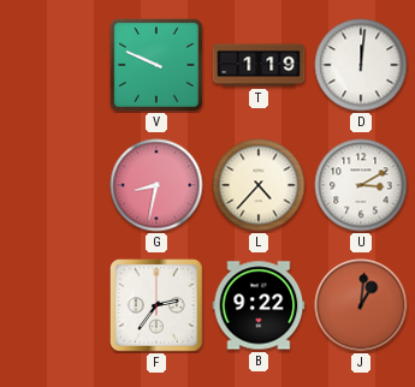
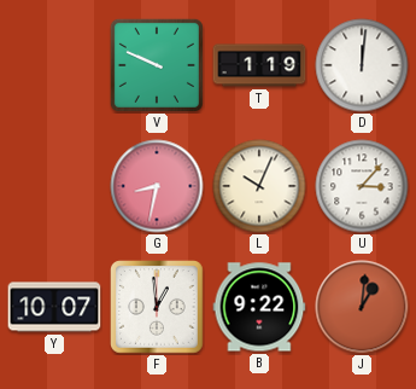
L: 4:37 -> 10:04 (259, 186)
U: 3:10 -> 3:07 (362, 186)
Y: none -> 10:07 (54, 307)
F: 2:36 -> 12:59 (158, 308)
